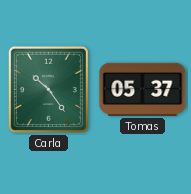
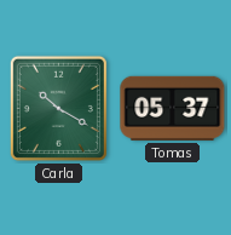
Carla: 10:24 -> 10:20 (58, 108)
